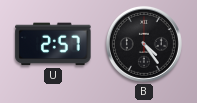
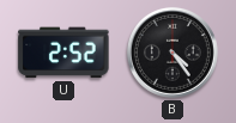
U: 2:57 -> 2:52 (63, 53)
